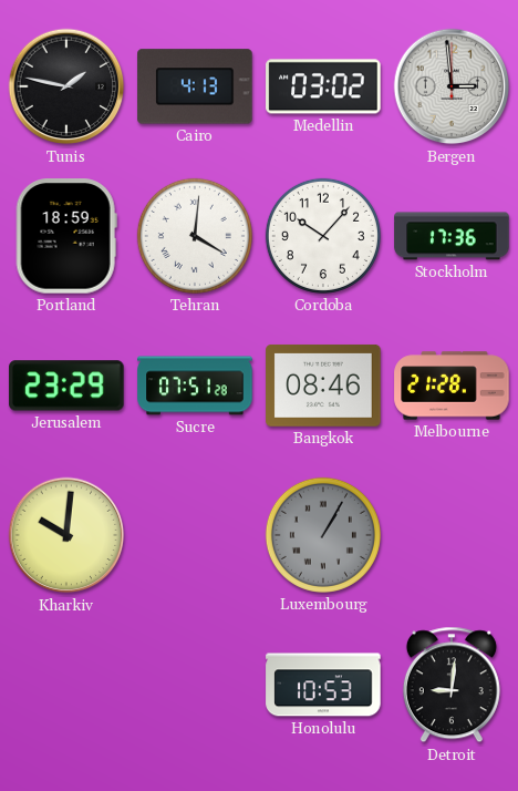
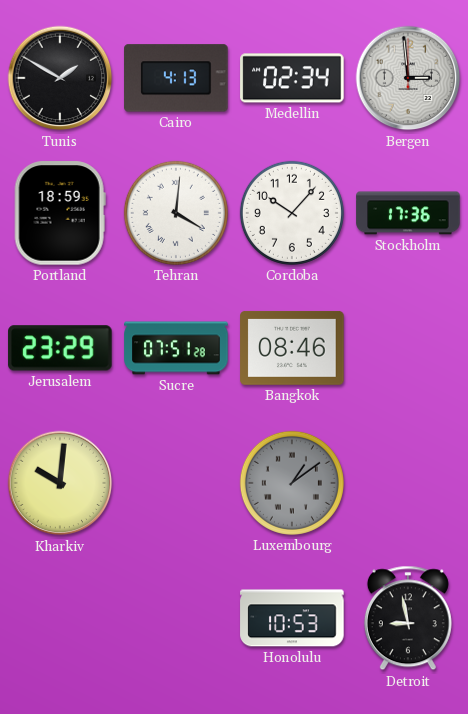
Tunis: 1:47 -> 1:50 (60, 78)
Medellin: 03:02 -> 02:34 (292, 78)
Melbourne: 21:28 -> none (452, 386)
Luxembourg: 1:05 -> 1:09 (292, 483)
Detroit: 9:01 -> 8:58 (408, 618)
